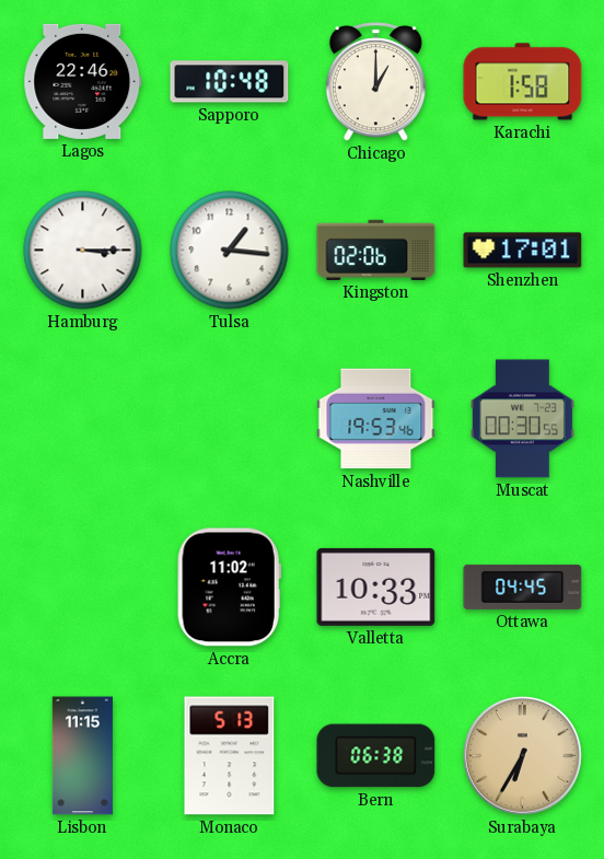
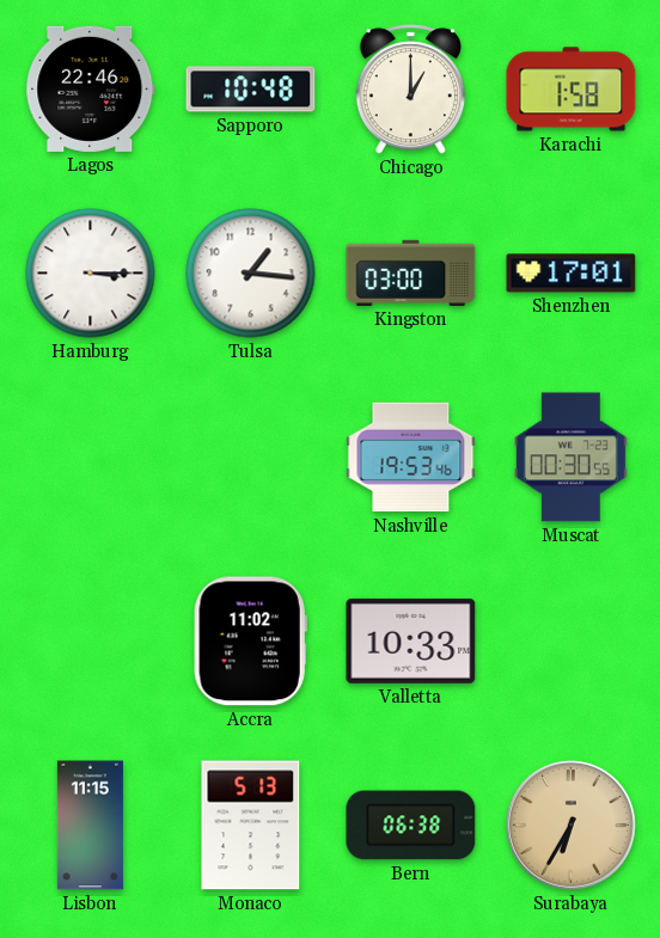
Kingston: 02:06 -> 03:00 (411, 272)
Ottawa: 04:45 -> none (523, 587)
